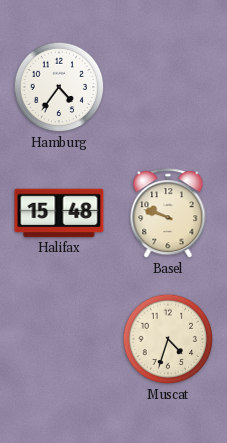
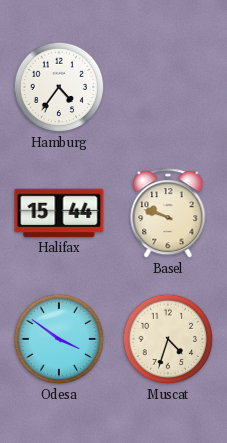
Halifax: 15:48 -> 15:44 (59, 213)
Odesa: none -> 3:51 (59, 339)
